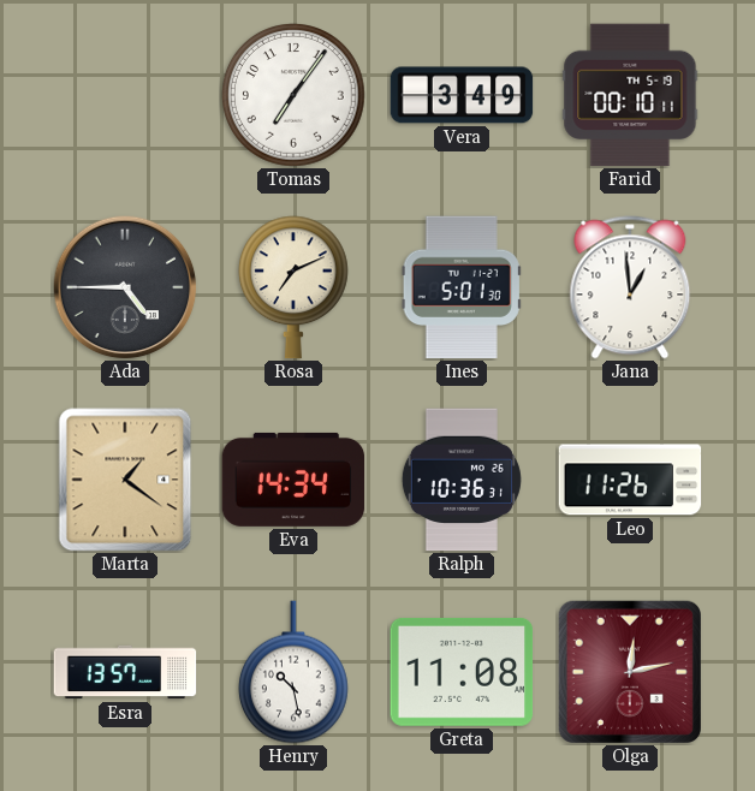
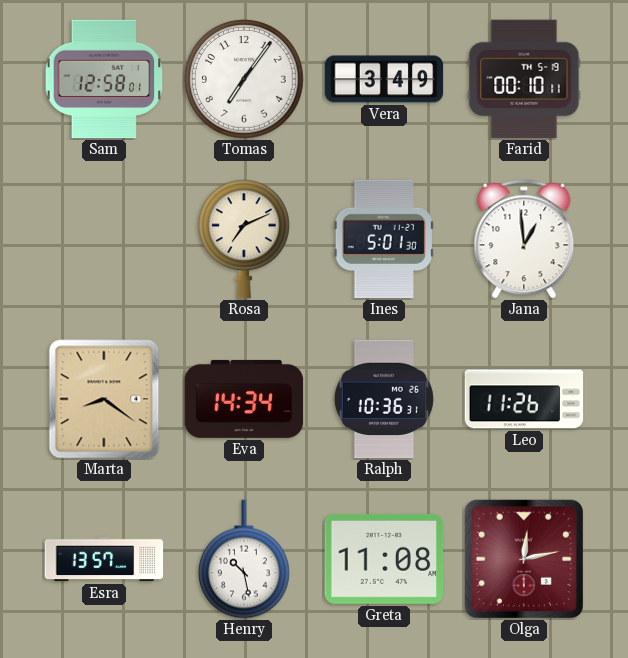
Sam: none -> 12:58 (104, 79)
Ada: 4:45 -> none (125, 287)
Marta: 1:21 -> 8:21 (104, 399)
